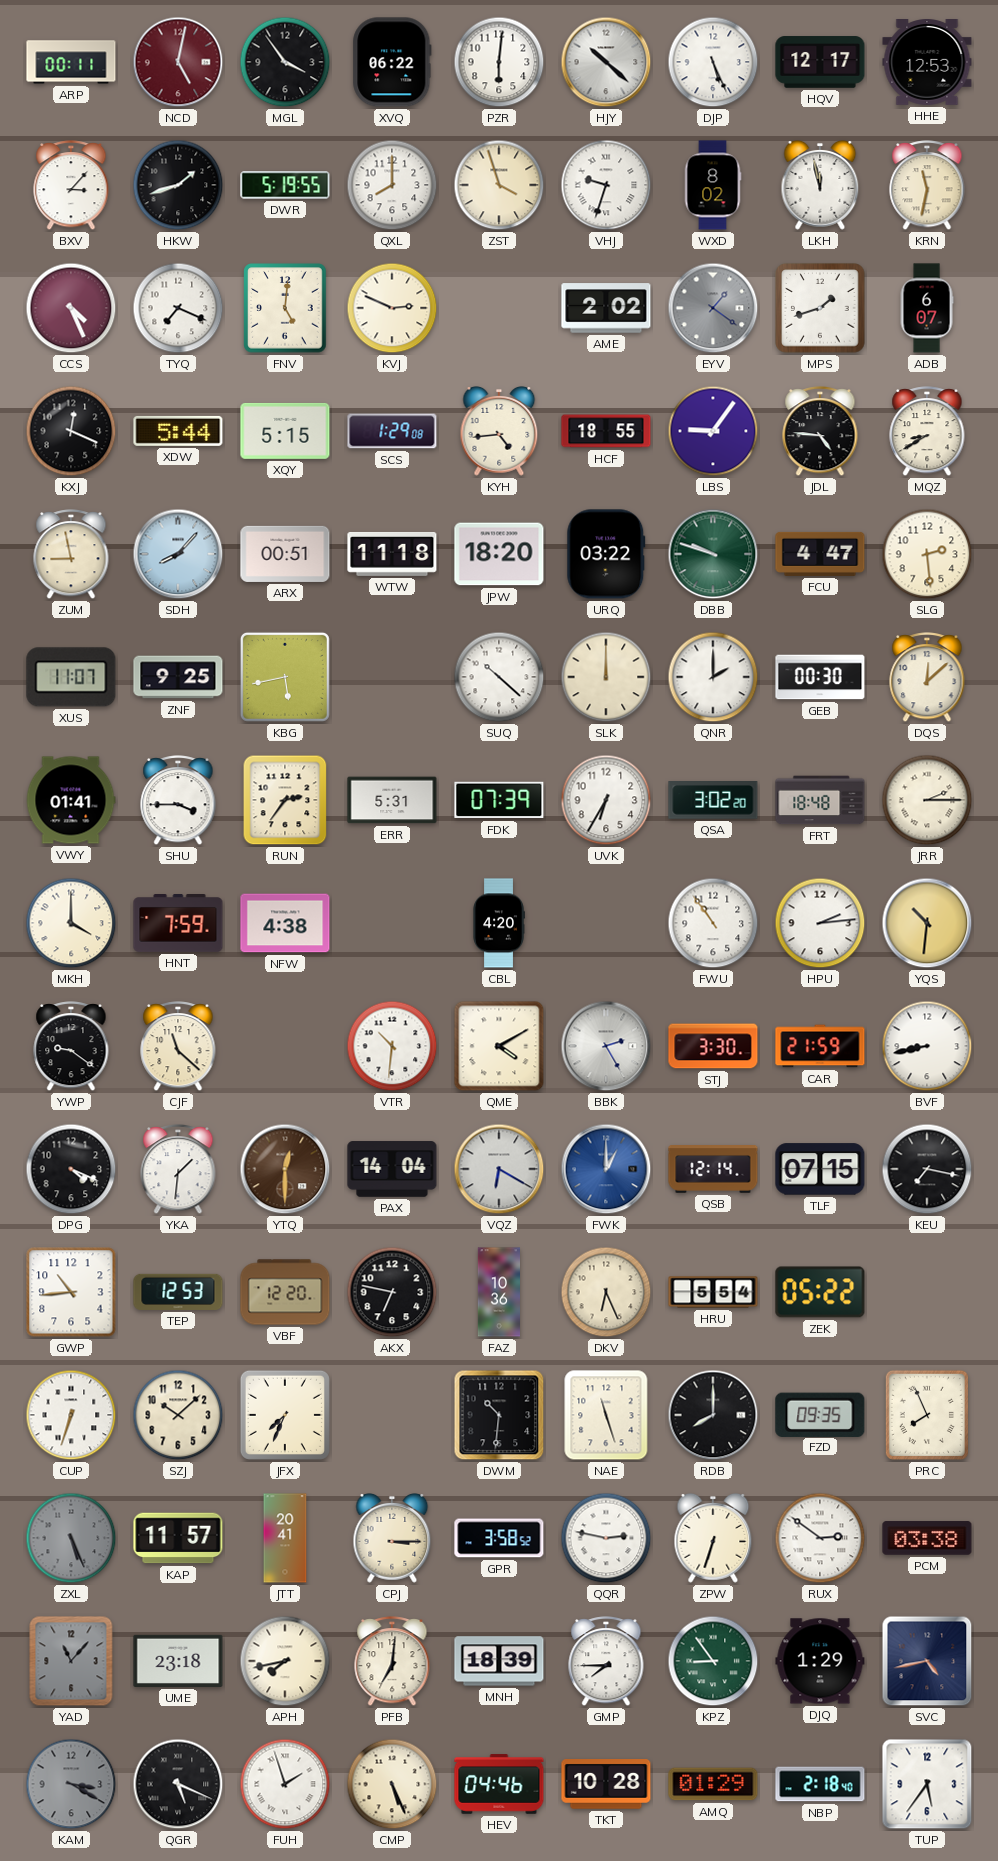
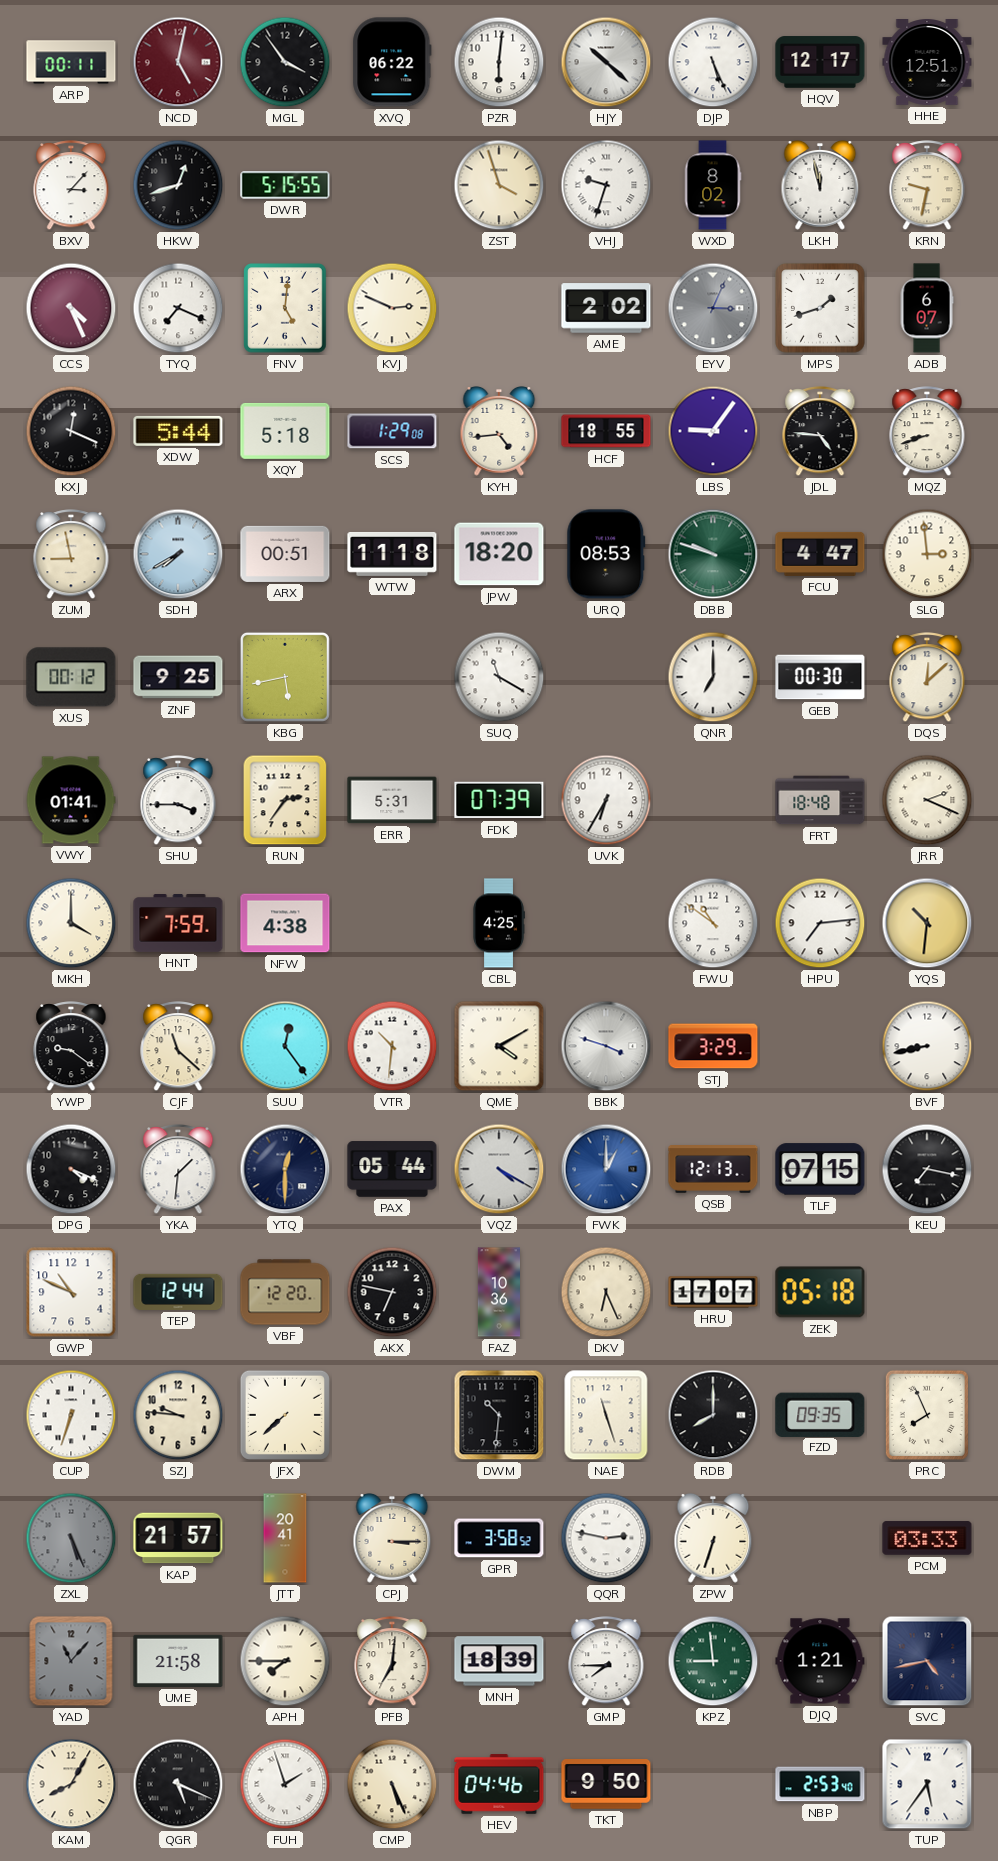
HHE: 12:53 -> 12:51 (927, 63)
HKW: 1:42 -> 12:42 (178, 185)
DWR: 5:19 -> 5:15 (285, 185)
QXL: 8:00 -> none (392, 185)
KRN: 11:32 -> 9:32 (927, 186)
EYV: 1:21 -> 3:04 (713, 308)
XQY: 5:15 -> 5:18 (285, 431)
MQZ: 8:40 -> 8:42 (927, 432)
SDH: 8:07 -> 7:40 (178, 554)
URQ: 03:22 -> 08:53 (606, 554)
SLG: 2:29 -> 2:59 (927, 554)
XUS: 11:07 -> 00:12 (71, 677)
SUQ: 10:22 -> 11:20 (499, 677)
SLK: 12:00 -> none (606, 677)
QNR: 2:00 -> 7:00 (713, 677)
QSA: 3:02 -> none (713, 801)
JRR: 2:15 -> 2:19 (927, 800)
CBL: 4:20 -> 4:25 (499, 923)
FWU: 10:54 -> 10:51 (713, 923)
HPU: 2:14 -> 7:14 (820, 923)
SUU: none -> 12:24 (285, 1046)
BBK: 2:25 -> 3:48 (606, 1046)
STJ: 3:30 -> 3:29 (713, 1046)
CAR: 21:59 -> none (820, 1046)
YTQ dial: brown -> navy (285, 1169)
PAX: 14:04 -> 05:44 (392, 1169)
VQZ: 6:20 -> 4:20 (499, 1169)
QSB: 12:14 -> 12:13 (713, 1170)
GWP: 10:44 -> 10:49 (71, 1292)
TEP: 12:53 -> 12:44 (178, 1292)
HRU: 5:54 -> 17:07 (713, 1292)
ZEK: 05:22 -> 05:18 (820, 1292)
SZJ: 10:08 -> 9:46 (178, 1415)
JFX: 7:34 -> 7:38 (285, 1415)
KAP: 11:57 -> 21:57 (178, 1538)
RUX: 2:51 -> none (820, 1538)
PCM: 03:38 -> 03:33 (927, 1538)
UME: 23:18 -> 21:58 (178, 1661)
APH: 7:43 -> 7:45 (285, 1661)
KPZ: 8:54 -> 8:59 (713, 1661)
DJQ: 1:29 -> 1:21 (820, 1661)
KAM: 3:20 -> 8:05 (71, 1784)
KAM dial: grey -> cream (71, 1784)
TKT: 10:28 -> 9:50 (606, 1784)
AMQ: 01:29 -> none (713, 1784)
NBP: 2:18 -> 2:53 (820, 1784)
